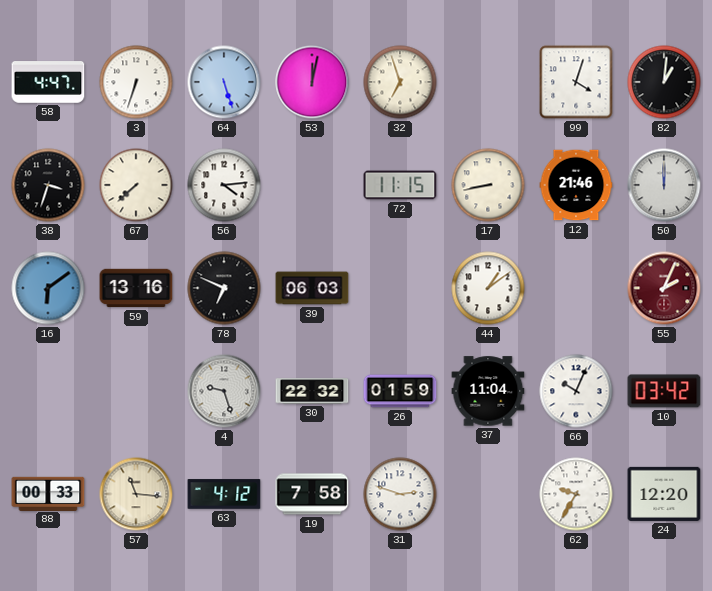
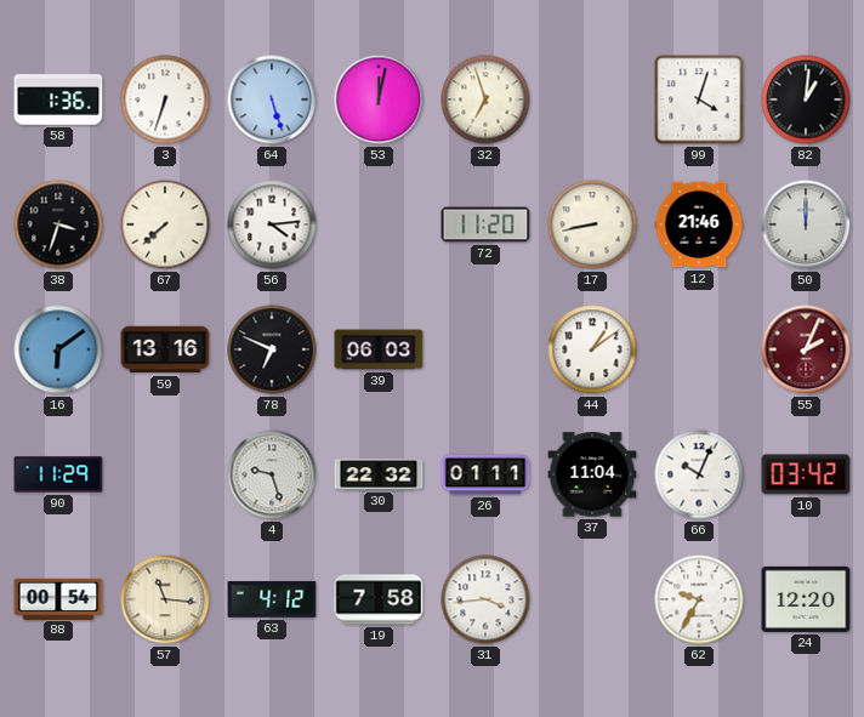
58: 4:47 -> 1:36 (58, 99)
72: 11:15 -> 11:20 (485, 224)
90: none -> 11:29 (58, 474)
26: 01:59 -> 01:11 (485, 474)
88: 00:33 -> 00:54 (58, 598)
31: 2:48 -> 3:44 (485, 599)
